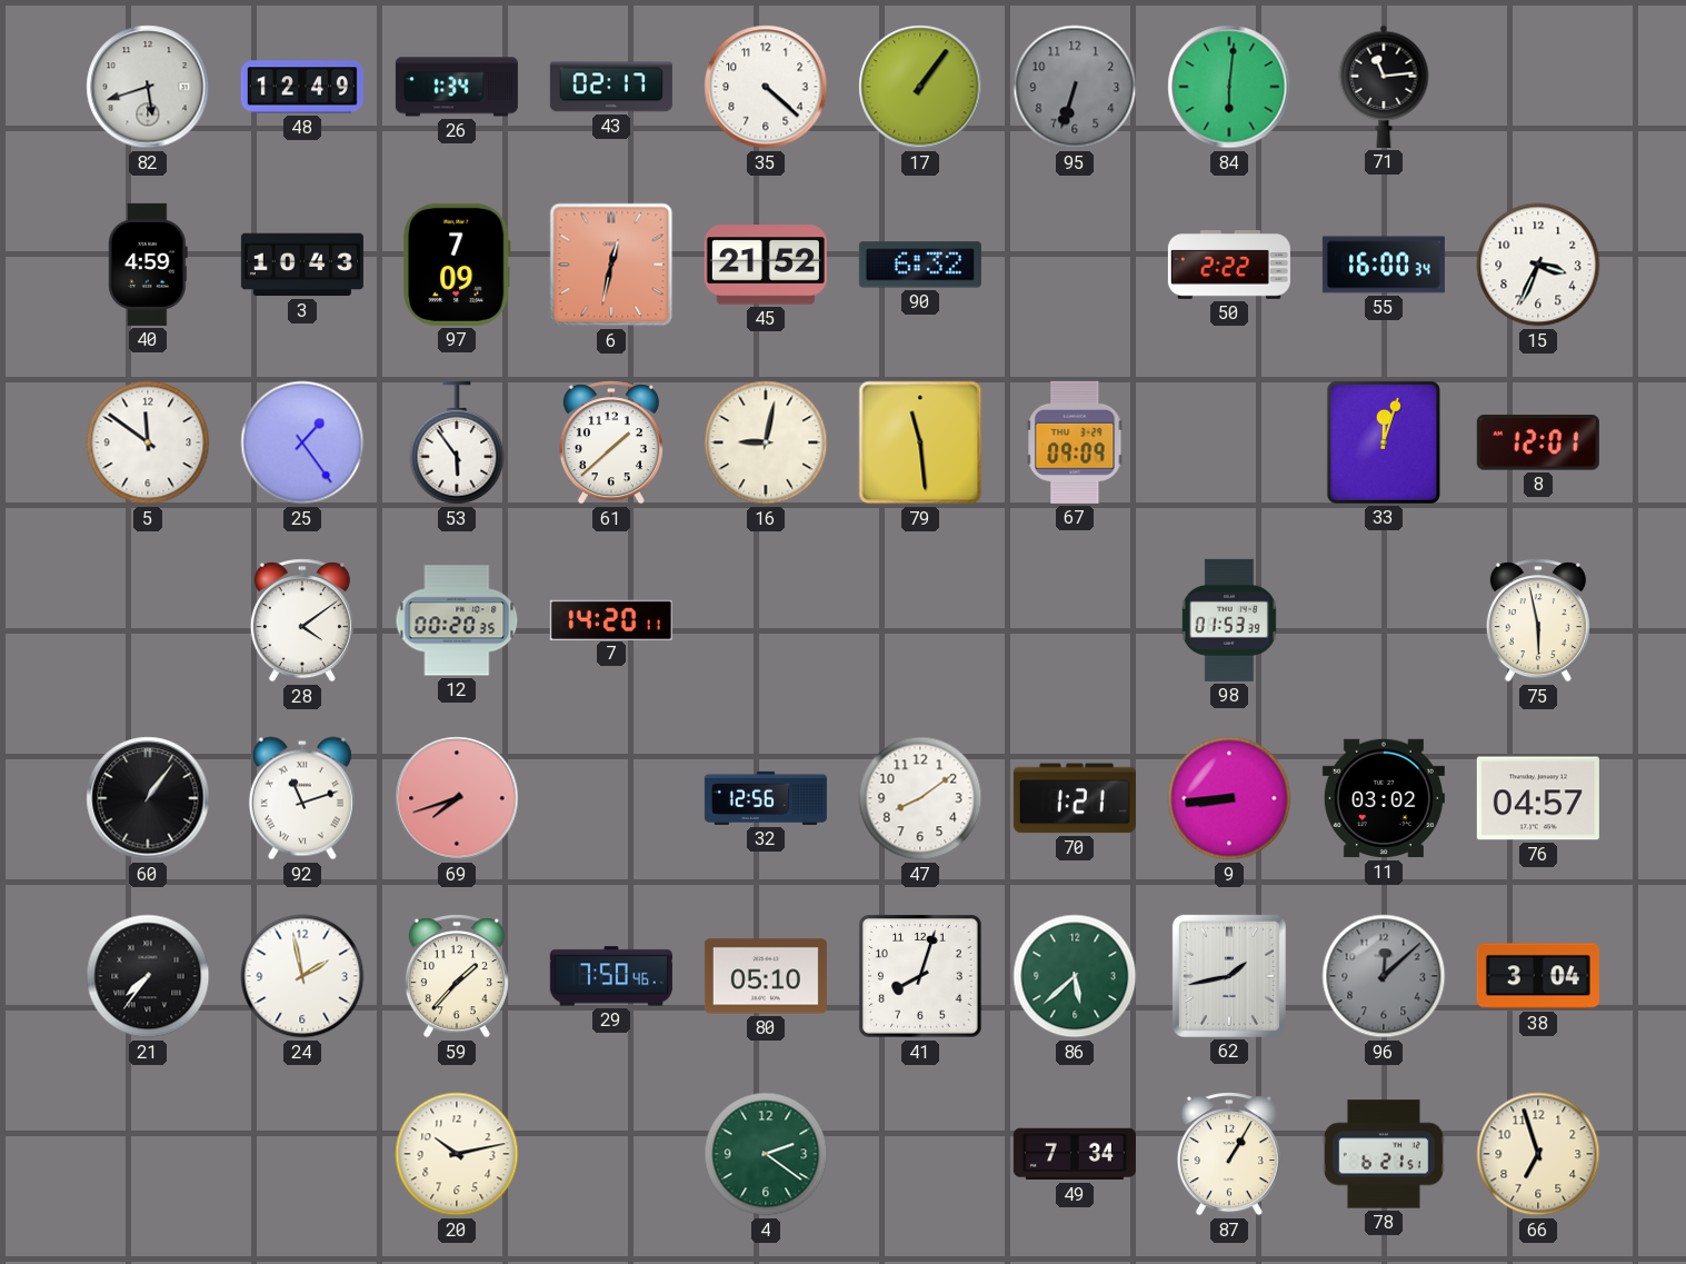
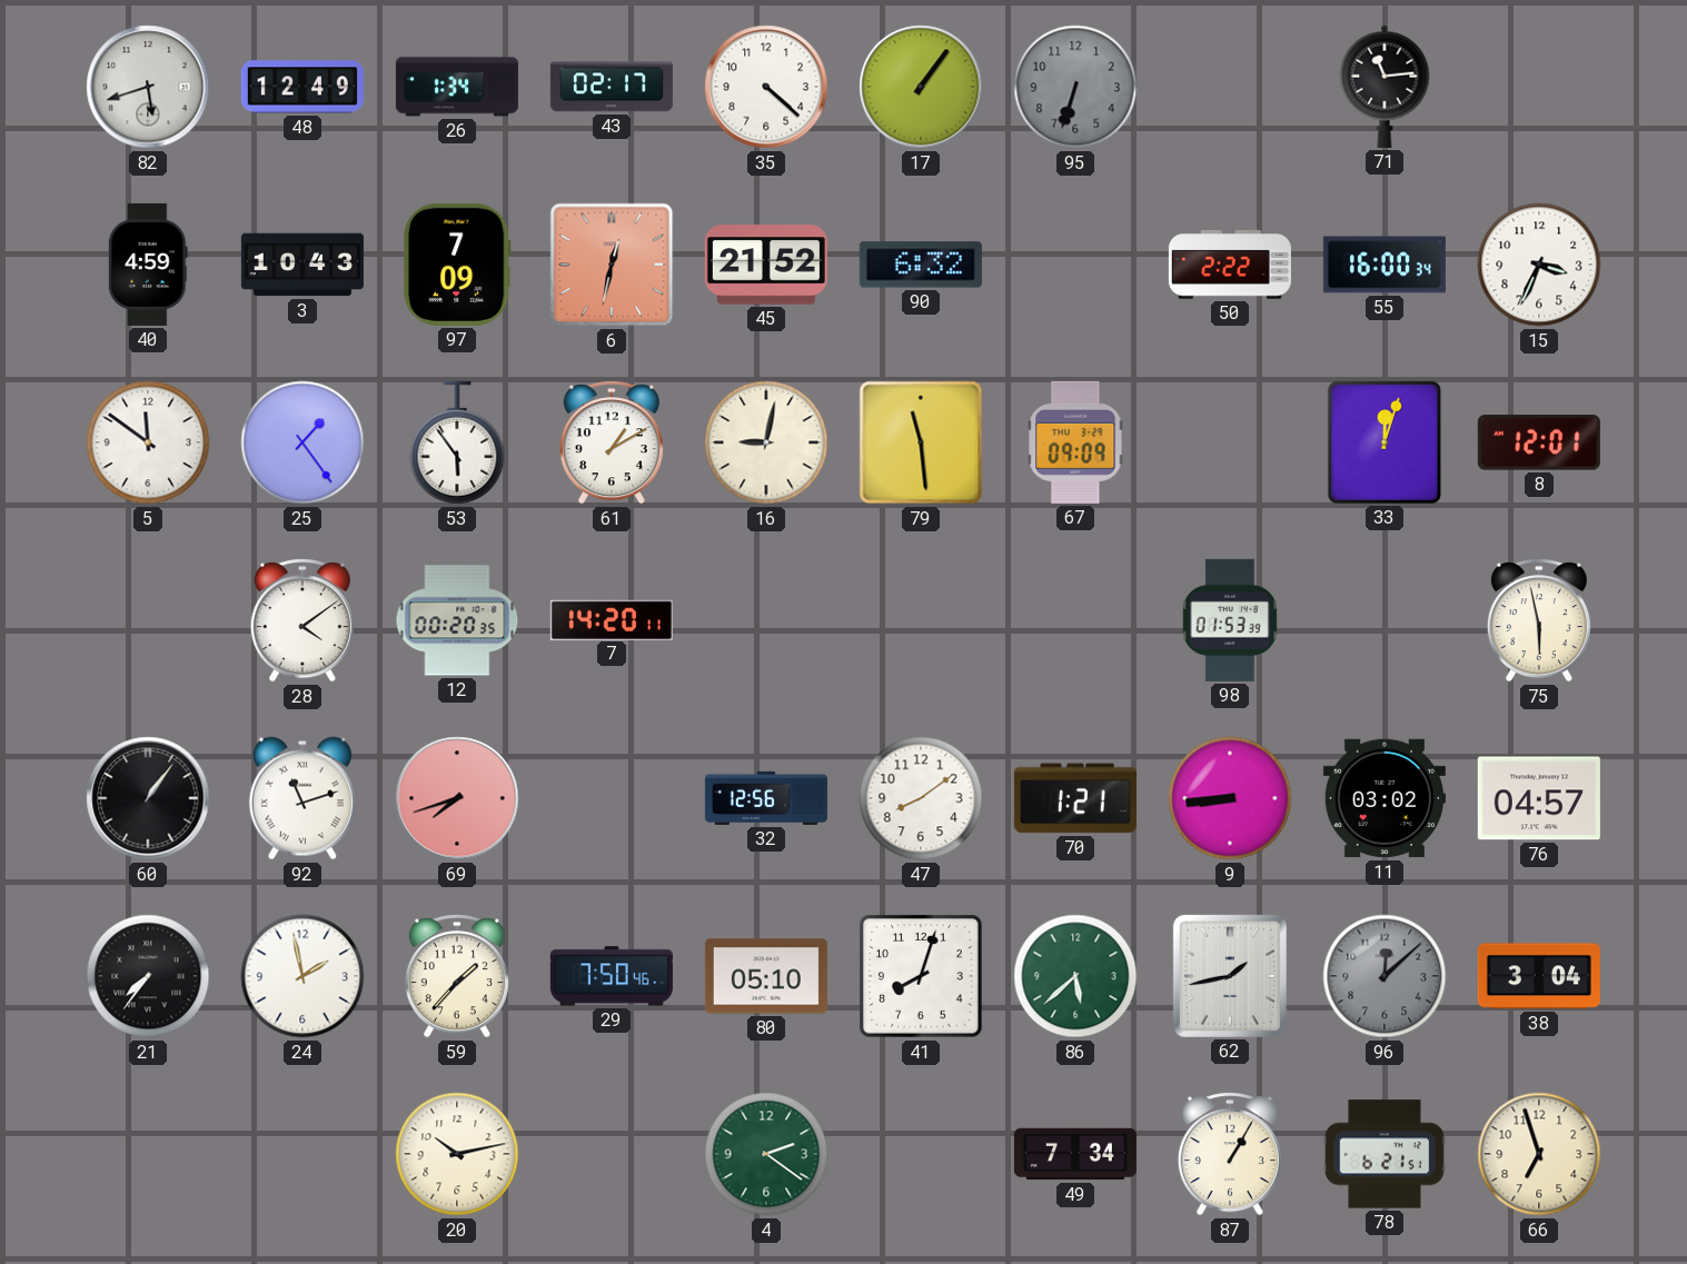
84: 6:01 -> none (1229, 87)
61: 1:38 -> 1:10 (612, 442)
